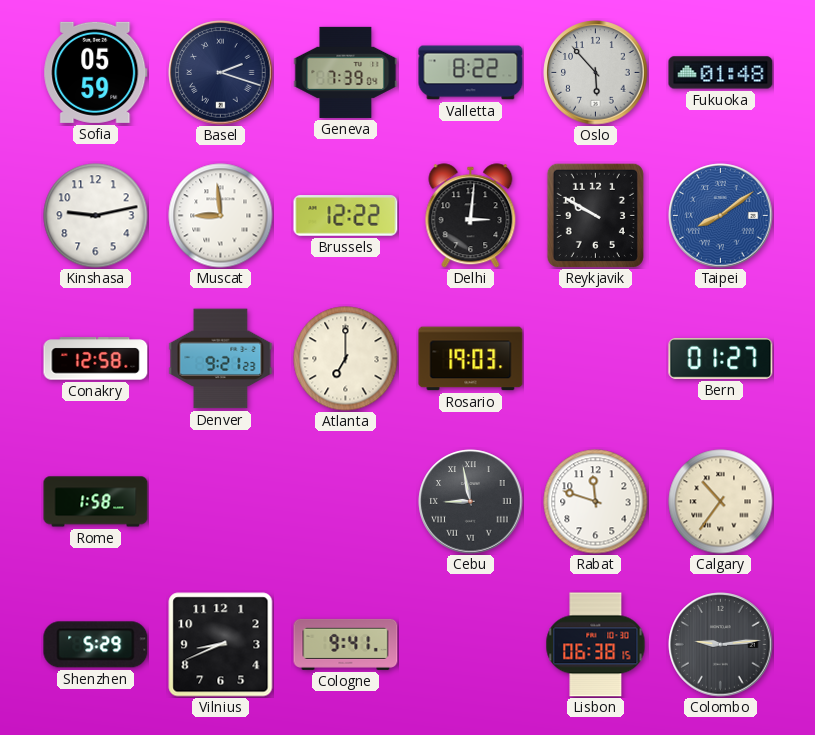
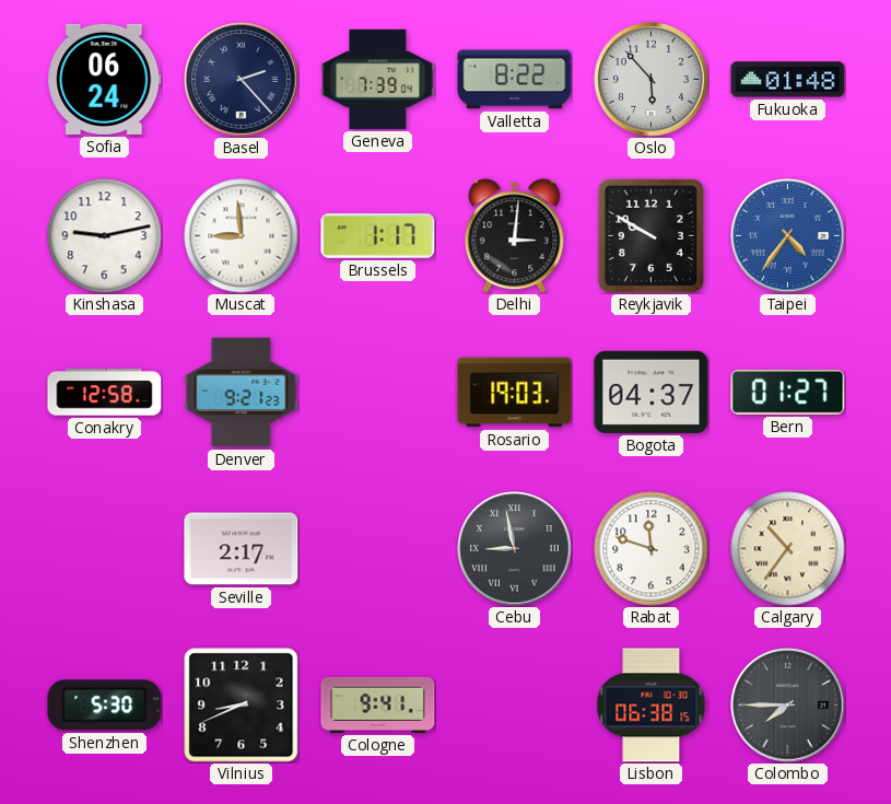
Sofia: 05:59 -> 06:24 (105, 79)
Basel: 2:18 -> 2:23 (242, 80)
Brussels: 12:22 -> 1:17 (378, 236)
Taipei: 8:09 -> 4:36 (788, 236)
Atlanta: 7:00 -> none (346, 359)
Bogota: none -> 04:37 (652, 392)
Rome: 1:58 -> none (96, 502)
Seville: none -> 2:17 (242, 549)
Shenzhen: 5:29 -> 5:30 (105, 706)
Colombo: 9:14 -> 7:45 (788, 706)
